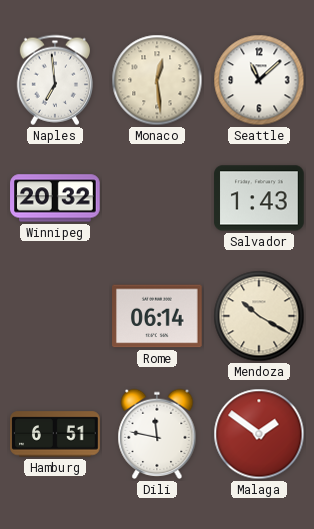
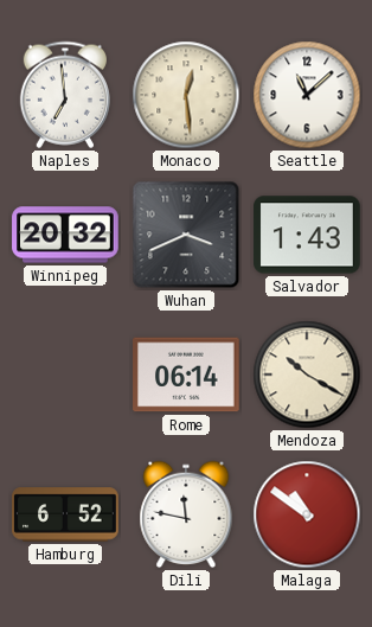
Wuhan: none -> 3:41 (186, 235)
Hamburg: 6:51 -> 6:52 (65, 514)
Malaga: 1:51 -> 10:51 (307, 514)
